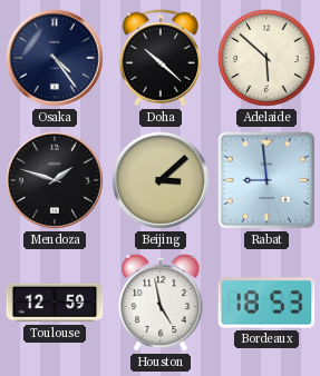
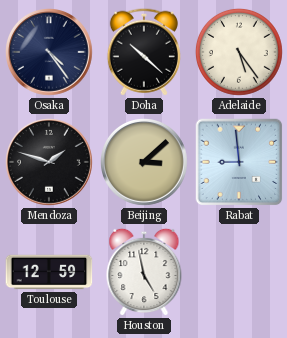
Adelaide: 5:52 -> 5:24 (239, 52)
Bordeaux: 18:53 -> none (266, 303)
